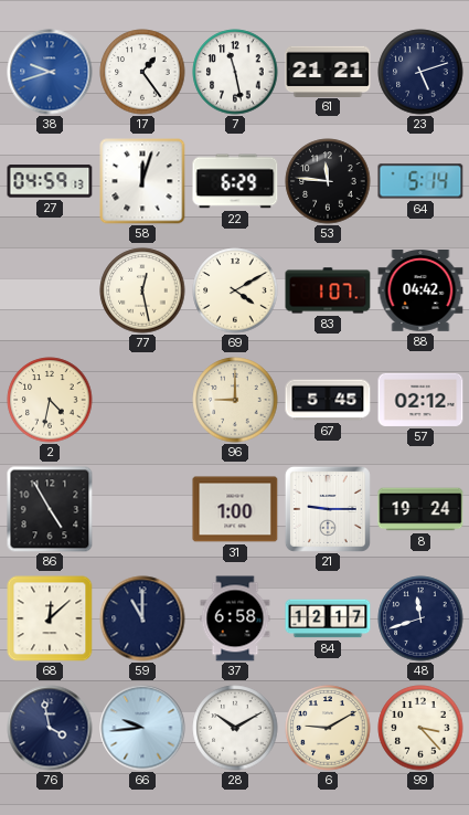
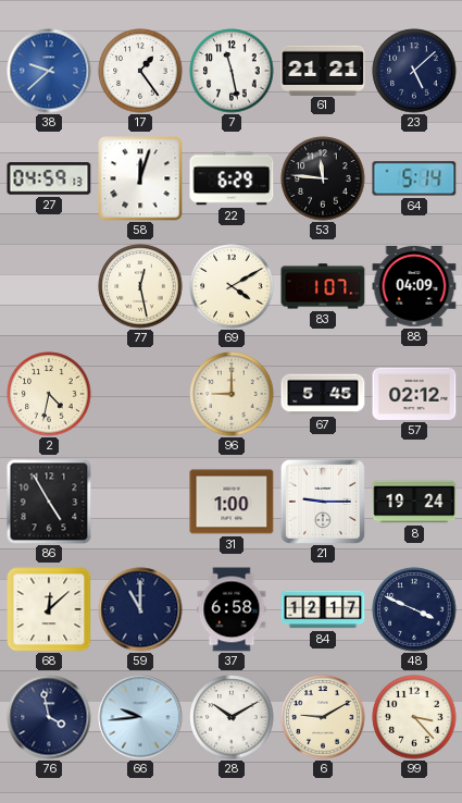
38: 9:42 -> 9:38 (49, 71)
23: 5:12 -> 5:08 (414, 71)
88: 04:42 -> 04:09 (414, 287)
48: 11:42 -> 3:49 (414, 609)
